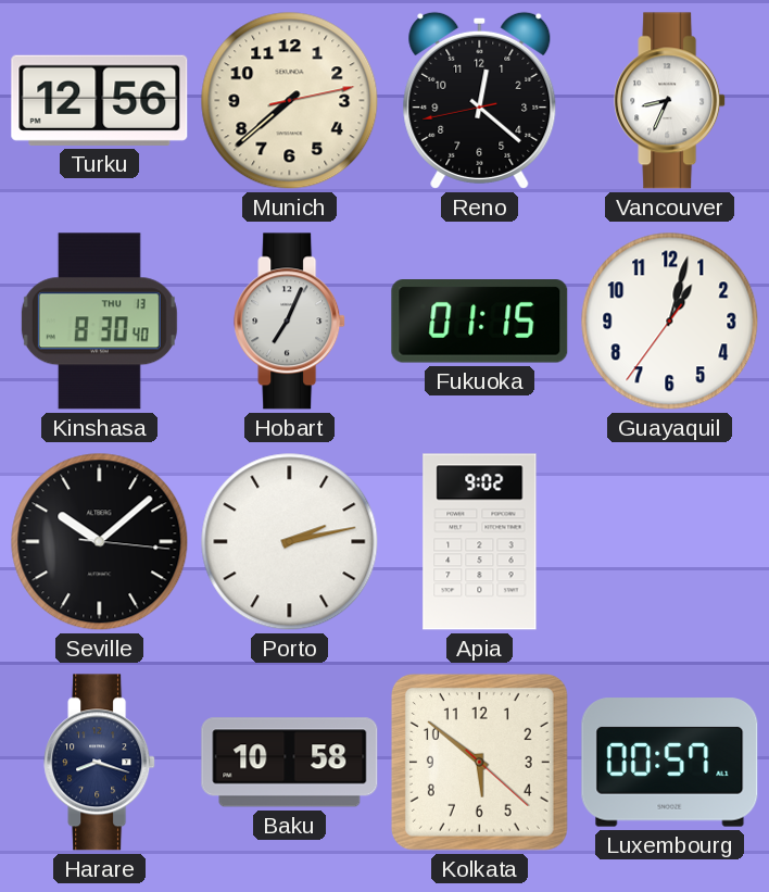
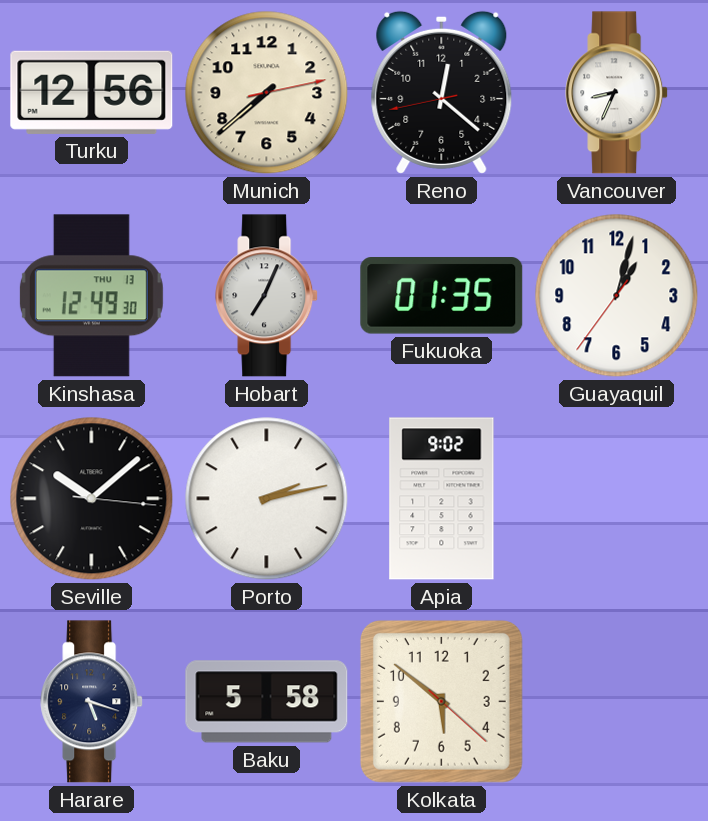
Kinshasa: 8:30 -> 12:49 (91, 296)
Fukuoka: 01:15 -> 01:35 (442, 296)
Harare: 8:18 -> 5:18 (92, 702)
Baku: 10:58 -> 5:58 (267, 702)
Luxembourg: 00:57 -> none (670, 763)
